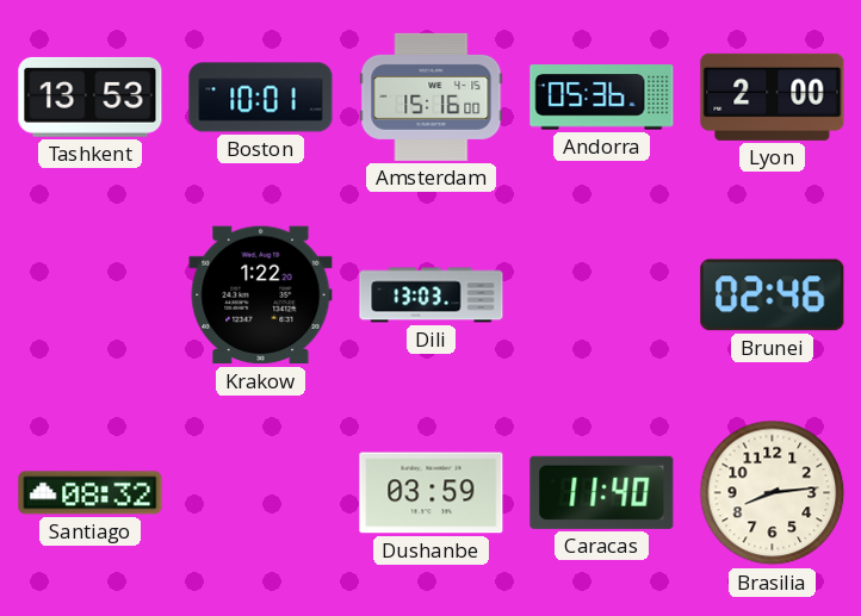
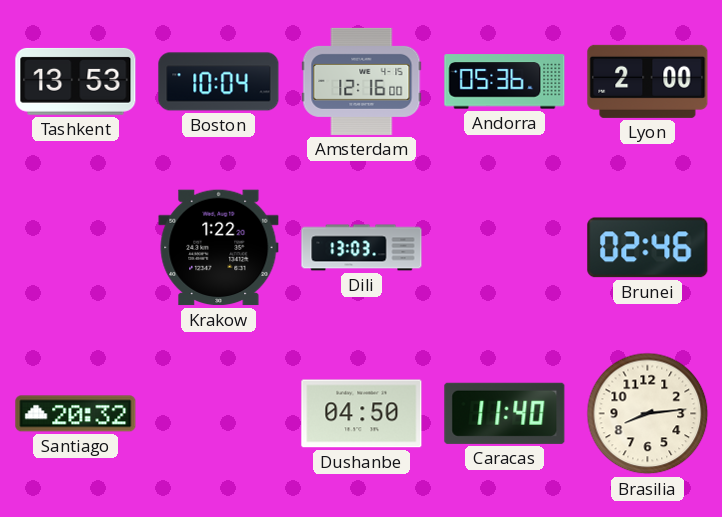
Boston: 10:01 -> 10:04 (219, 82)
Amsterdam: 15:16 -> 12:16 (362, 81)
Santiago: 08:32 -> 20:32 (76, 414)
Dushanbe: 03:59 -> 04:50 (362, 414)
